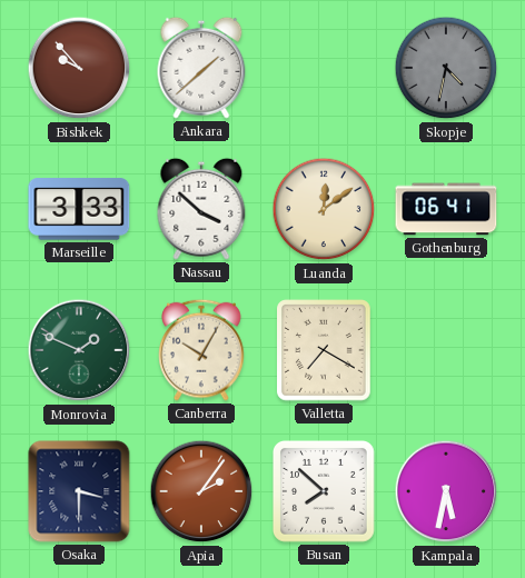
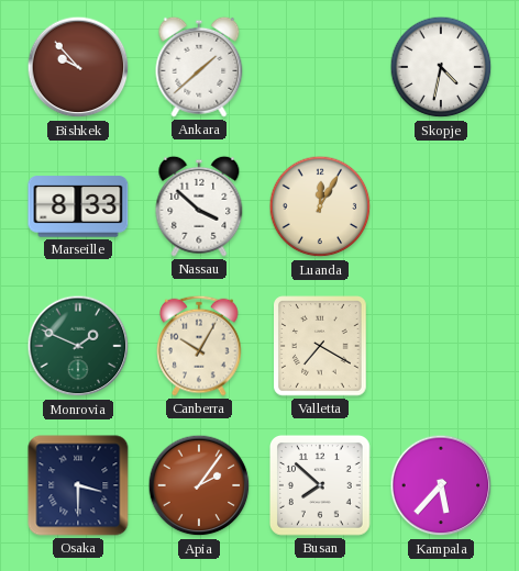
Skopje dial: grey -> white (441, 67)
Marseille: 3:33 -> 8:33 (78, 206)
Luanda: 12:09 -> 12:05 (320, 206)
Gothenburg: 06:41 -> none (446, 209)
Kampala: 5:32 -> 5:37 (441, 485)
